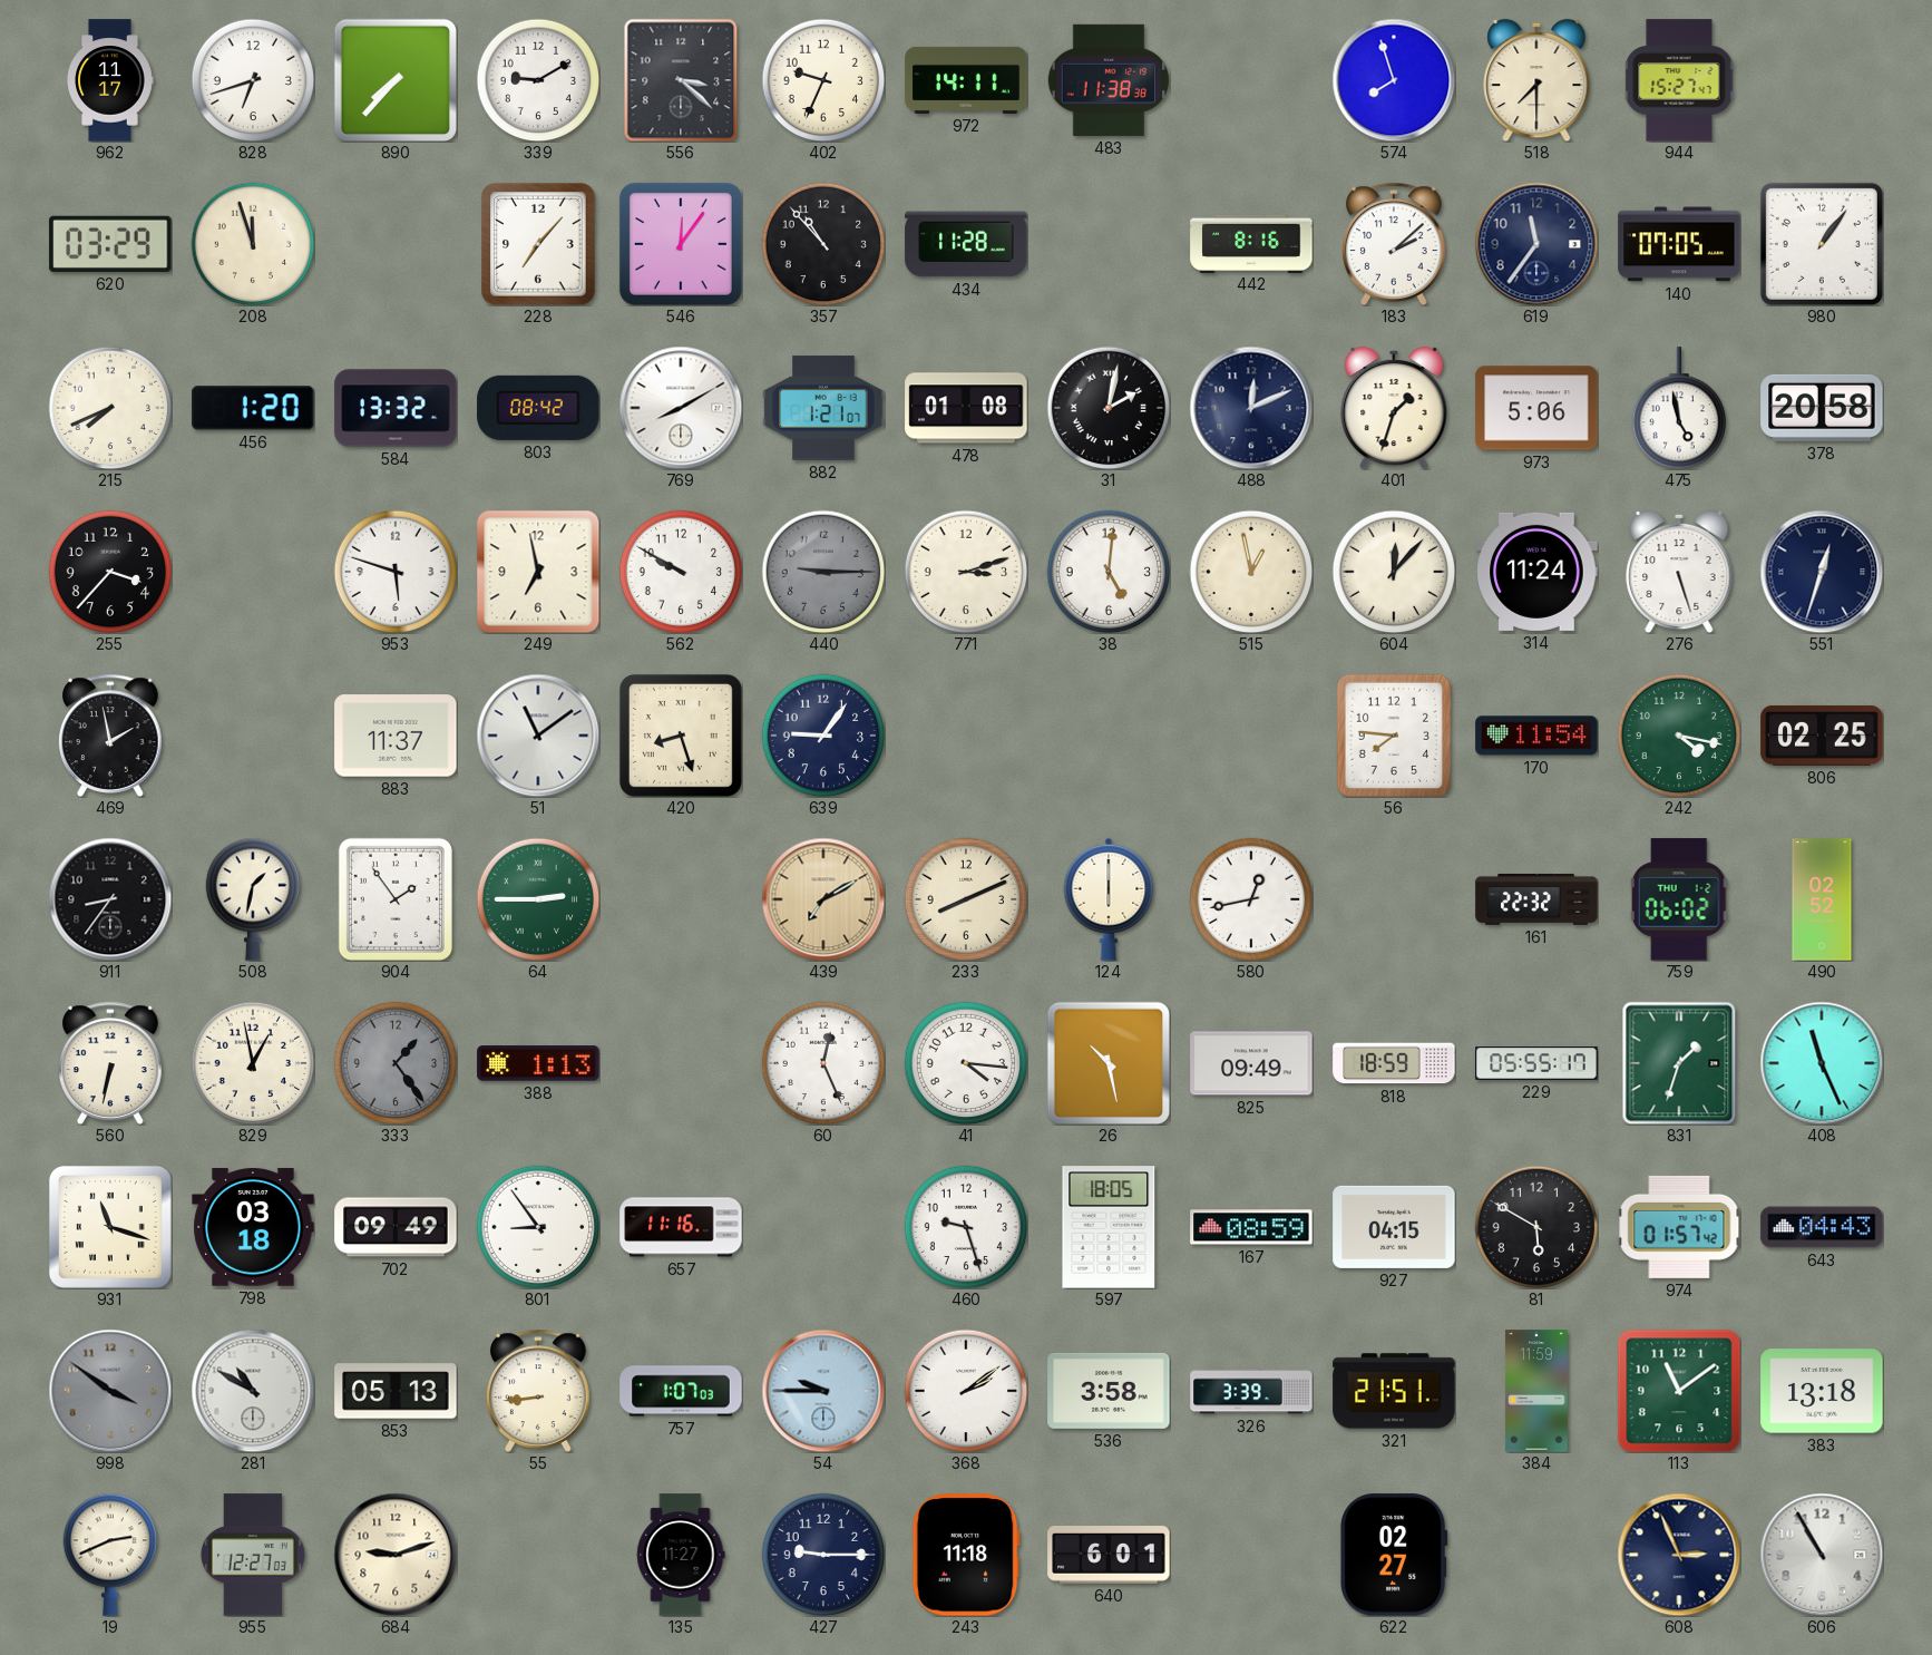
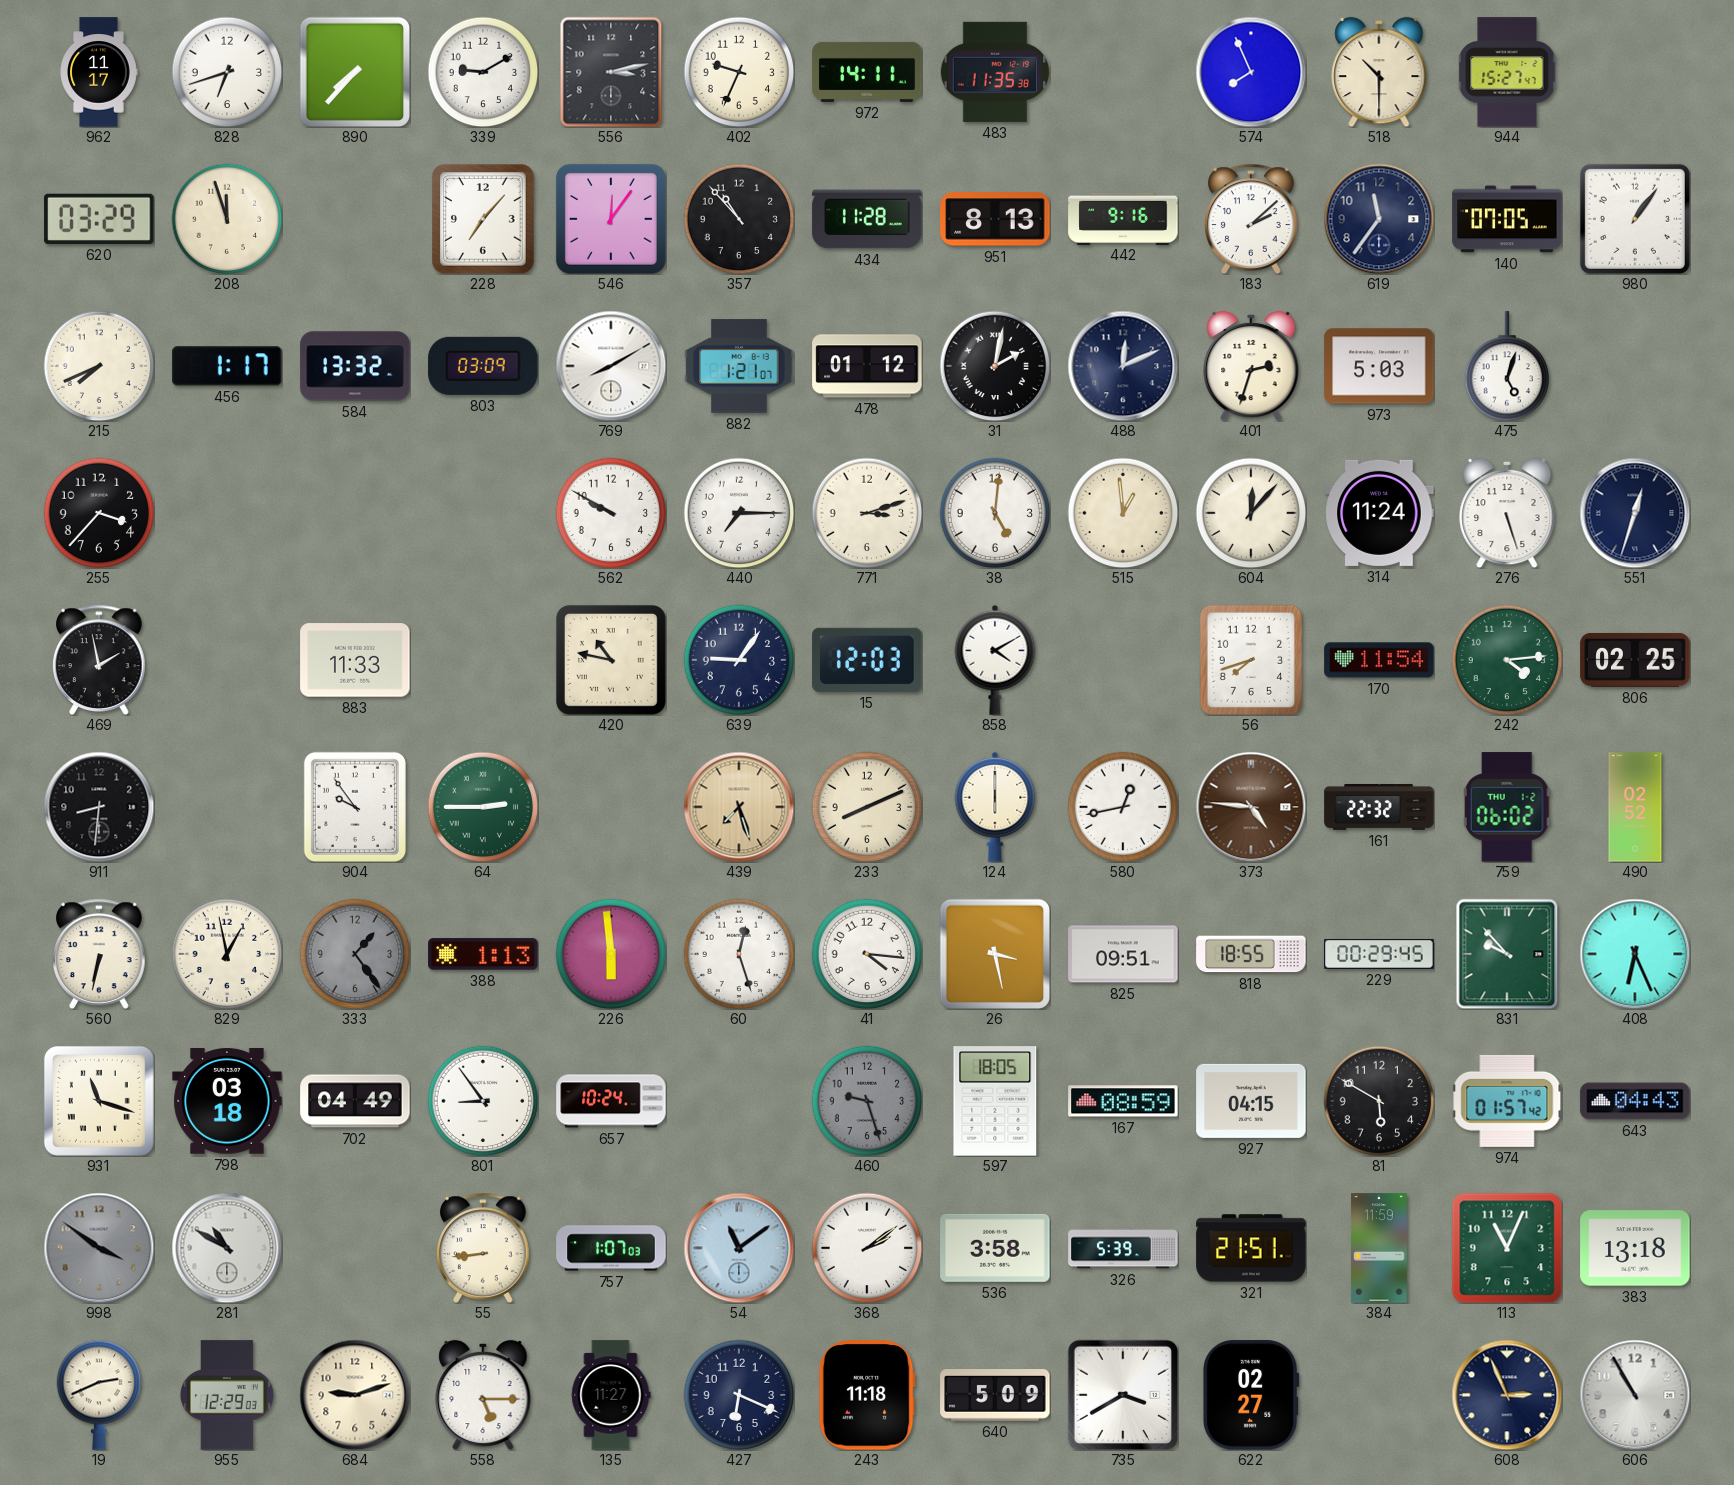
556: 3:22 -> 3:13 (611, 72)
483: 11:38 -> 11:35 (995, 72)
574: 7:57 -> 7:56 (1251, 72)
518: 7:30 -> 10:30 (1379, 72)
951: none -> 8:13 (995, 219)
442: 8:16 -> 9:16 (1123, 218)
456: 1:20 -> 1:17 (227, 366)
803: 08:42 -> 03:09 (483, 366)
478: 01:08 -> 01:12 (867, 366)
401: 1:33 -> 2:33 (1251, 366)
973: 5:06 -> 5:03 (1379, 366)
475: 4:58 -> 5:03 (1507, 366)
378: 20:58 -> none (1822, 408)
953: 5:48 -> none (396, 572)
249: 6:58 -> none (538, 572)
440: 9:15 -> 7:15 (739, 513)
440 dial: grey -> white (739, 513)
515: 12:58 -> 12:59 (1123, 513)
883: 11:37 -> 11:33 (355, 660)
51: 11:09 -> none (538, 736)
420: 8:27 -> 10:47 (611, 660)
15: none -> 12:03 (867, 660)
858: none -> 4:10 (995, 660)
56: 7:46 -> 7:42 (1251, 660)
242: 4:17 -> 4:14 (1507, 660)
911: 8:36 -> 8:31 (99, 807)
508: 1:32 -> none (253, 899)
904: 1:54 -> 9:54 (355, 807)
439: 7:10 -> 7:27 (739, 807)
373: none -> 4:46 (1251, 807)
226: none -> 5:59 (611, 954)
60: 12:26 -> 12:27 (739, 954)
26: 10:28 -> 3:28 (994, 953)
825: 09:49 -> 09:51 (1123, 954)
818: 18:59 -> 18:55 (1251, 954)
229: 05:55 -> 00:29 (1379, 954)
831: 1:33 -> 9:53 (1507, 954)
408: 11:26 -> 6:26 (1635, 954)
702: 09:49 -> 04:49 (355, 1101)
657: 11:16 -> 10:24 (611, 1101)
460 dial: white -> grey (867, 1101)
853: 05:13 -> none (396, 1391)
54: 9:45 -> 11:09 (739, 1248)
326: 3:39 -> 5:39 (1123, 1248)
113: 11:09 -> 11:04 (1507, 1248)
955: 12:27 -> 12:29 (227, 1395)
558: none -> 5:15 (483, 1395)
427: 9:15 -> 6:19 (739, 1395)
640: 6:01 -> 5:09 (995, 1395)
735: none -> 3:40 (1122, 1394)
